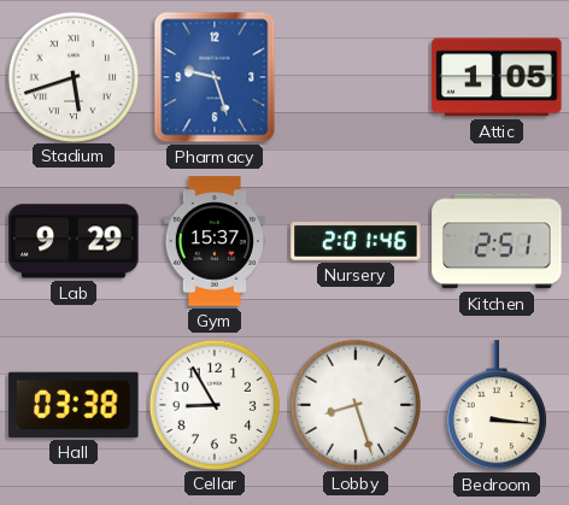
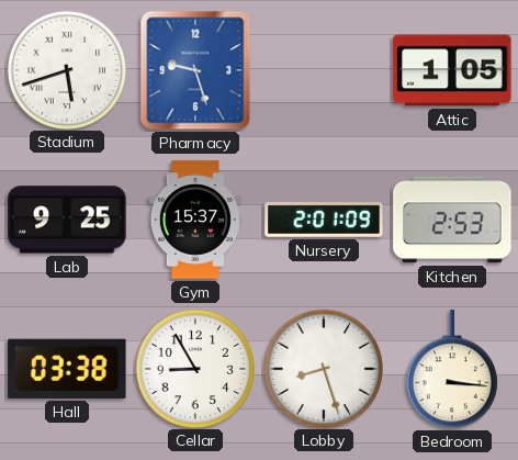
Lab: 9:29 -> 9:25 (67, 220)
Nursery: 2:01:46 -> 2:01:09 (324, 221)
Kitchen: 2:51 -> 2:53 (452, 220)
